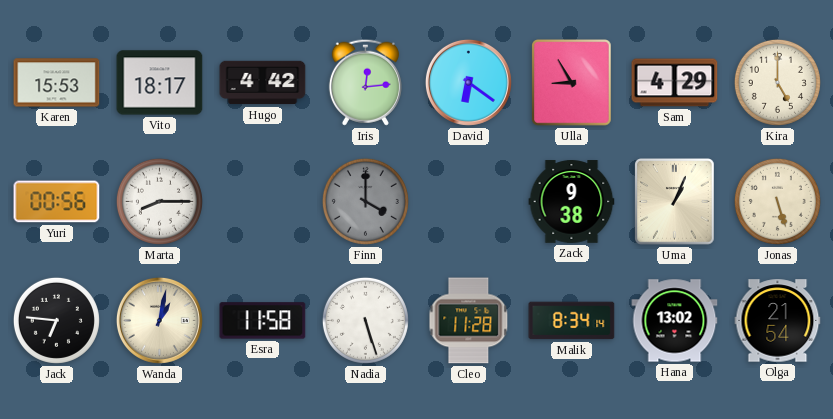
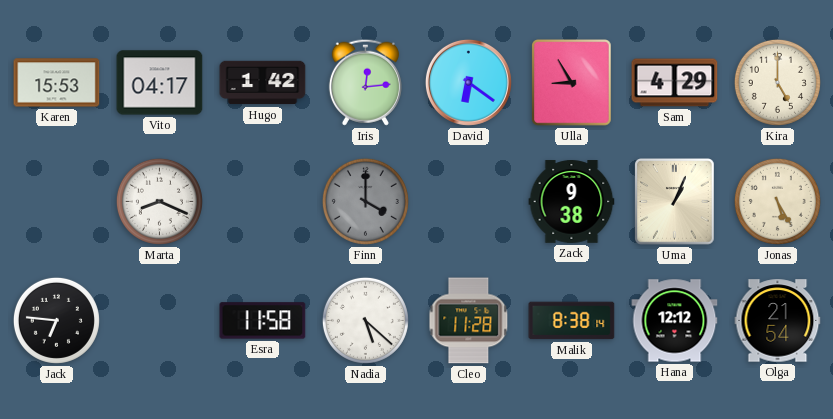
Vito: 18:17 -> 04:17 (160, 83)
Hugo: 4:42 -> 1:42 (263, 83)
Yuri: 00:56 -> none (57, 202)
Marta: 8:15 -> 8:19 (159, 201)
Jonas: 5:27 -> 5:25 (777, 201)
Wanda: 1:02 -> none (159, 320)
Nadia: 5:27 -> 5:22 (365, 320)
Malik: 8:34 -> 8:38 (572, 321)
Hana: 13:02 -> 12:12 (675, 321)
